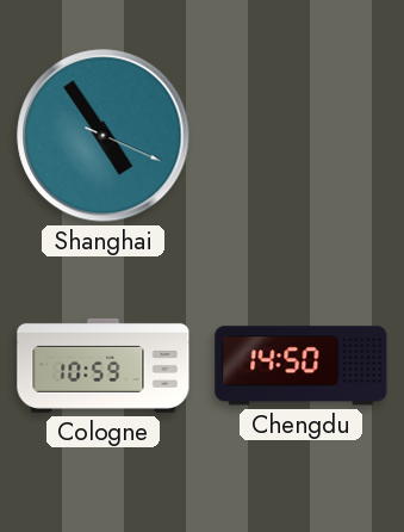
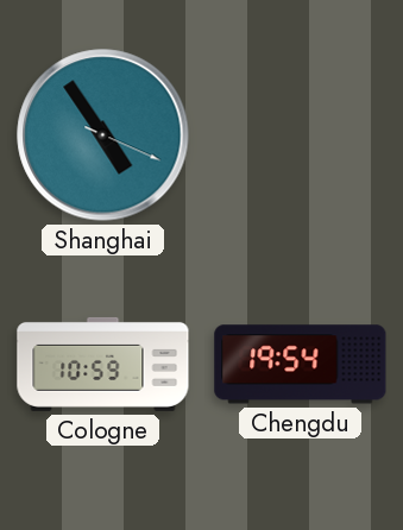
Chengdu: 14:50 -> 19:54 (301, 365)
